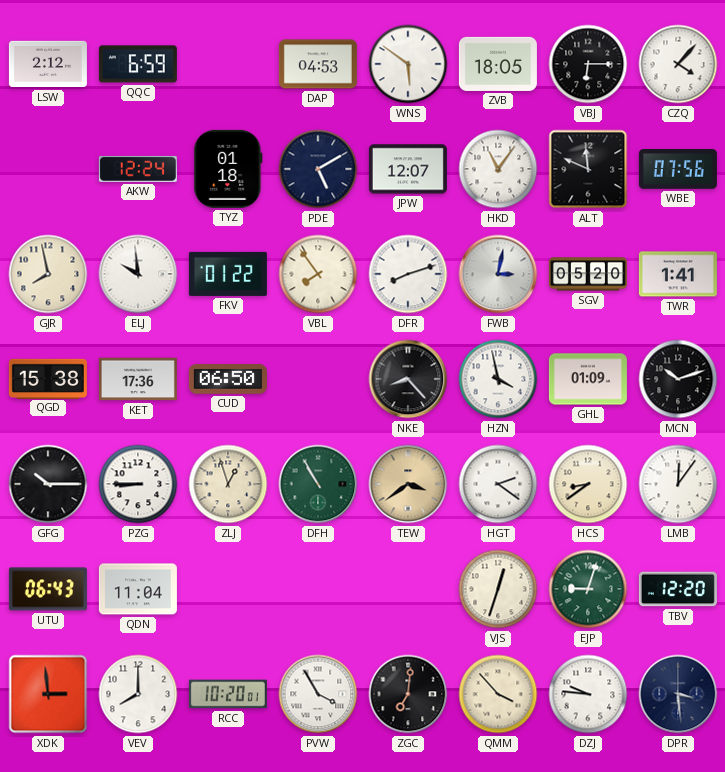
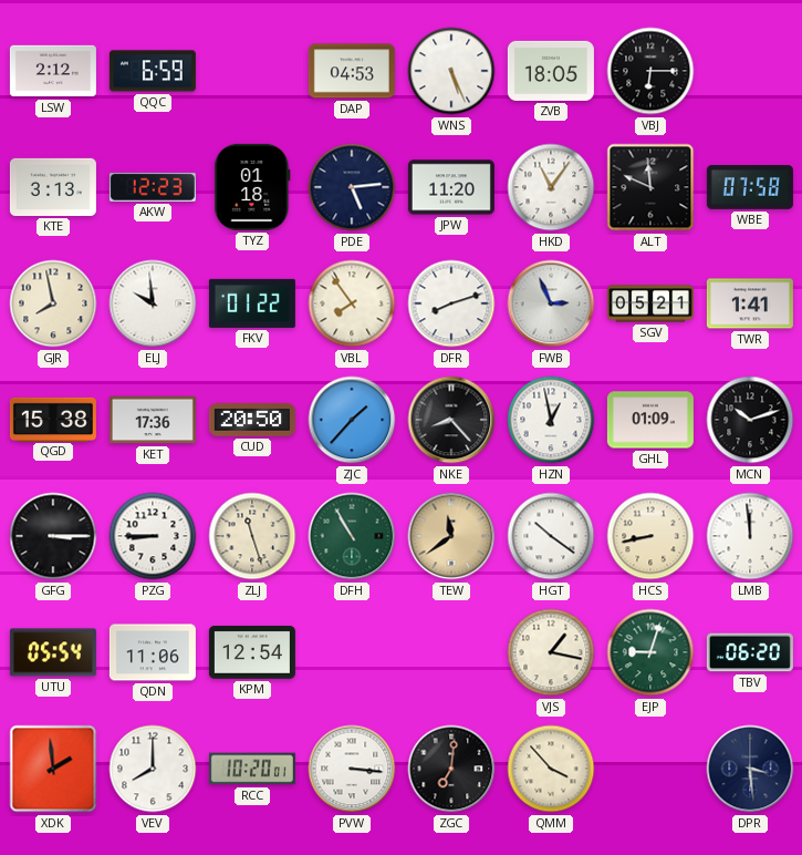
WNS: 5:51 -> 5:26 (451, 71)
CZQ: 4:07 -> none (678, 64)
KTE: none -> 3:13 (53, 187)
AKW: 12:24 -> 12:23 (153, 187)
PDE: 5:10 -> 5:14 (352, 187)
JPW: 12:07 -> 11:20 (451, 187)
WBE: 07:56 -> 07:58 (750, 188)
FWB: 3:02 -> 2:56 (551, 303)
SGV: 05:20 -> 05:21 (650, 303)
CUD: 06:50 -> 20:50 (252, 420)
ZJC: none -> 1:37 (352, 420)
HZN: 3:58 -> 12:58 (551, 420)
GFG: 10:15 -> 3:15 (53, 536)
ZLJ: 12:57 -> 11:27 (252, 536)
TEW: 3:39 -> 11:39 (451, 536)
HGT: 2:21 -> 10:21 (551, 536)
HCS: 8:39 -> 8:43 (650, 536)
LMB: 12:06 -> 11:59 (750, 536)
UTU: 06:43 -> 05:54 (53, 652)
QDN: 11:04 -> 11:06 (153, 652)
KPM: none -> 12:54 (252, 652)
VJS: 12:33 -> 1:17 (551, 652)
TBV: 12:20 -> 06:20 (750, 652)
XDK: 2:59 -> 1:59 (53, 769)
PVW: 3:55 -> 3:16 (352, 769)
DZJ: 9:46 -> none (588, 694)
